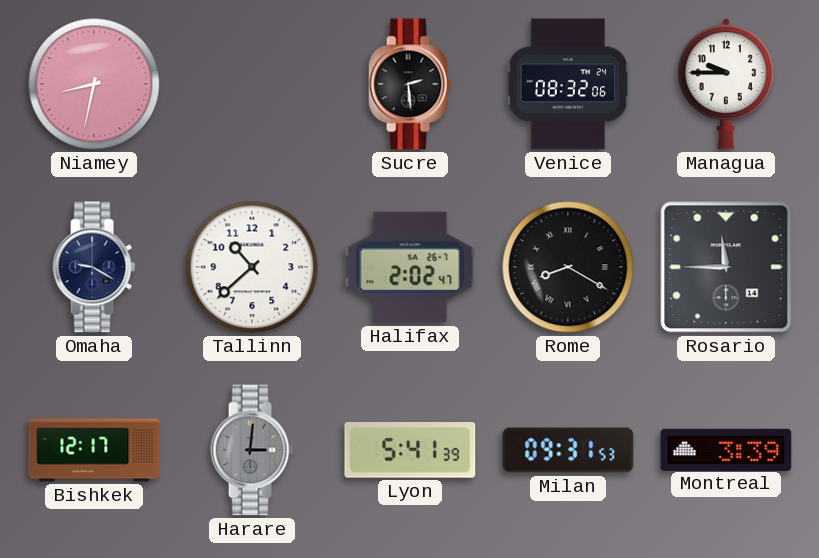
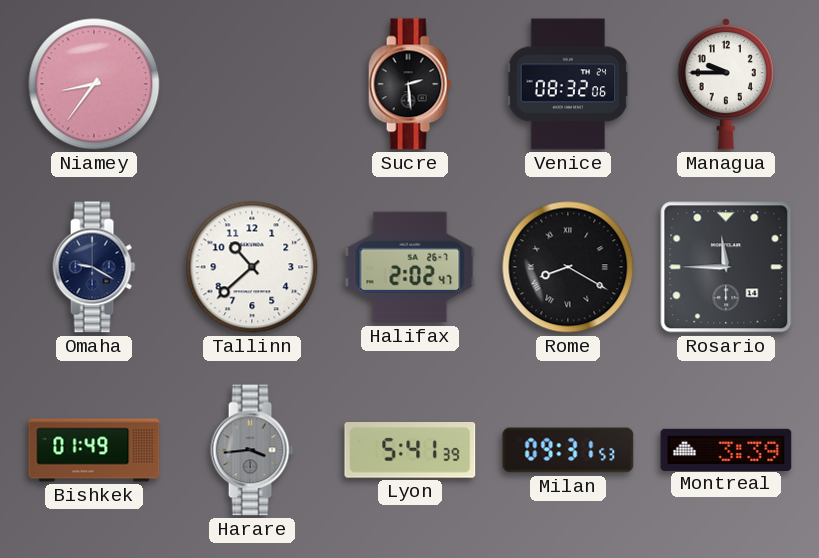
Niamey: 8:32 -> 8:36 (94, 84)
Bishkek: 12:17 -> 01:49 (94, 450)
Harare: 3:01 -> 3:44 (252, 450)
